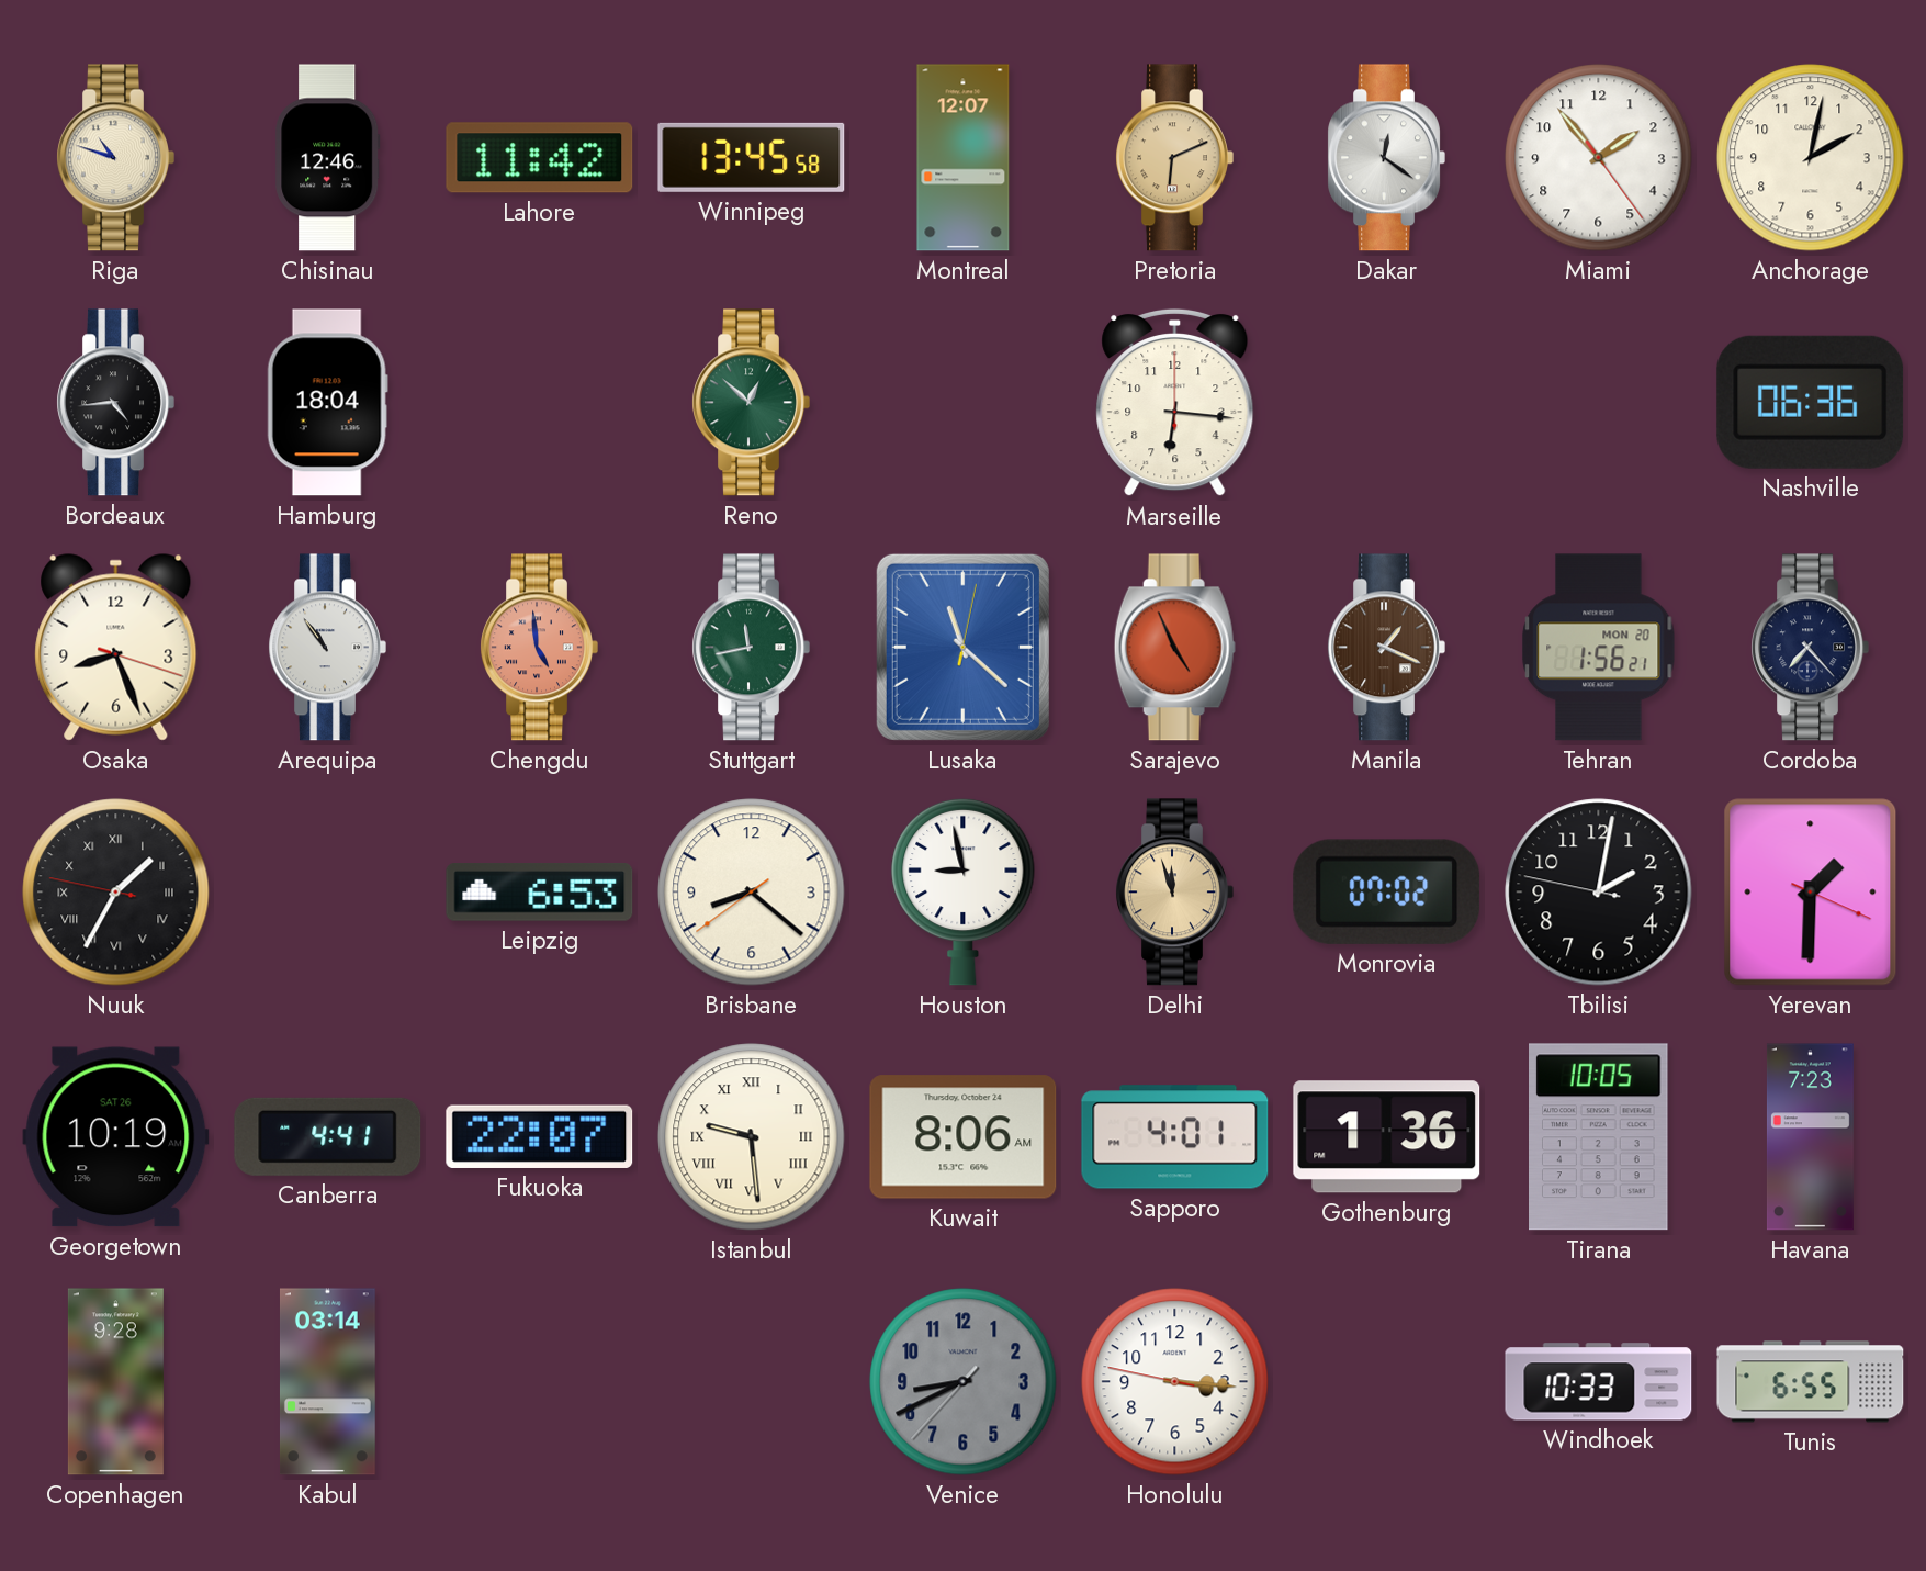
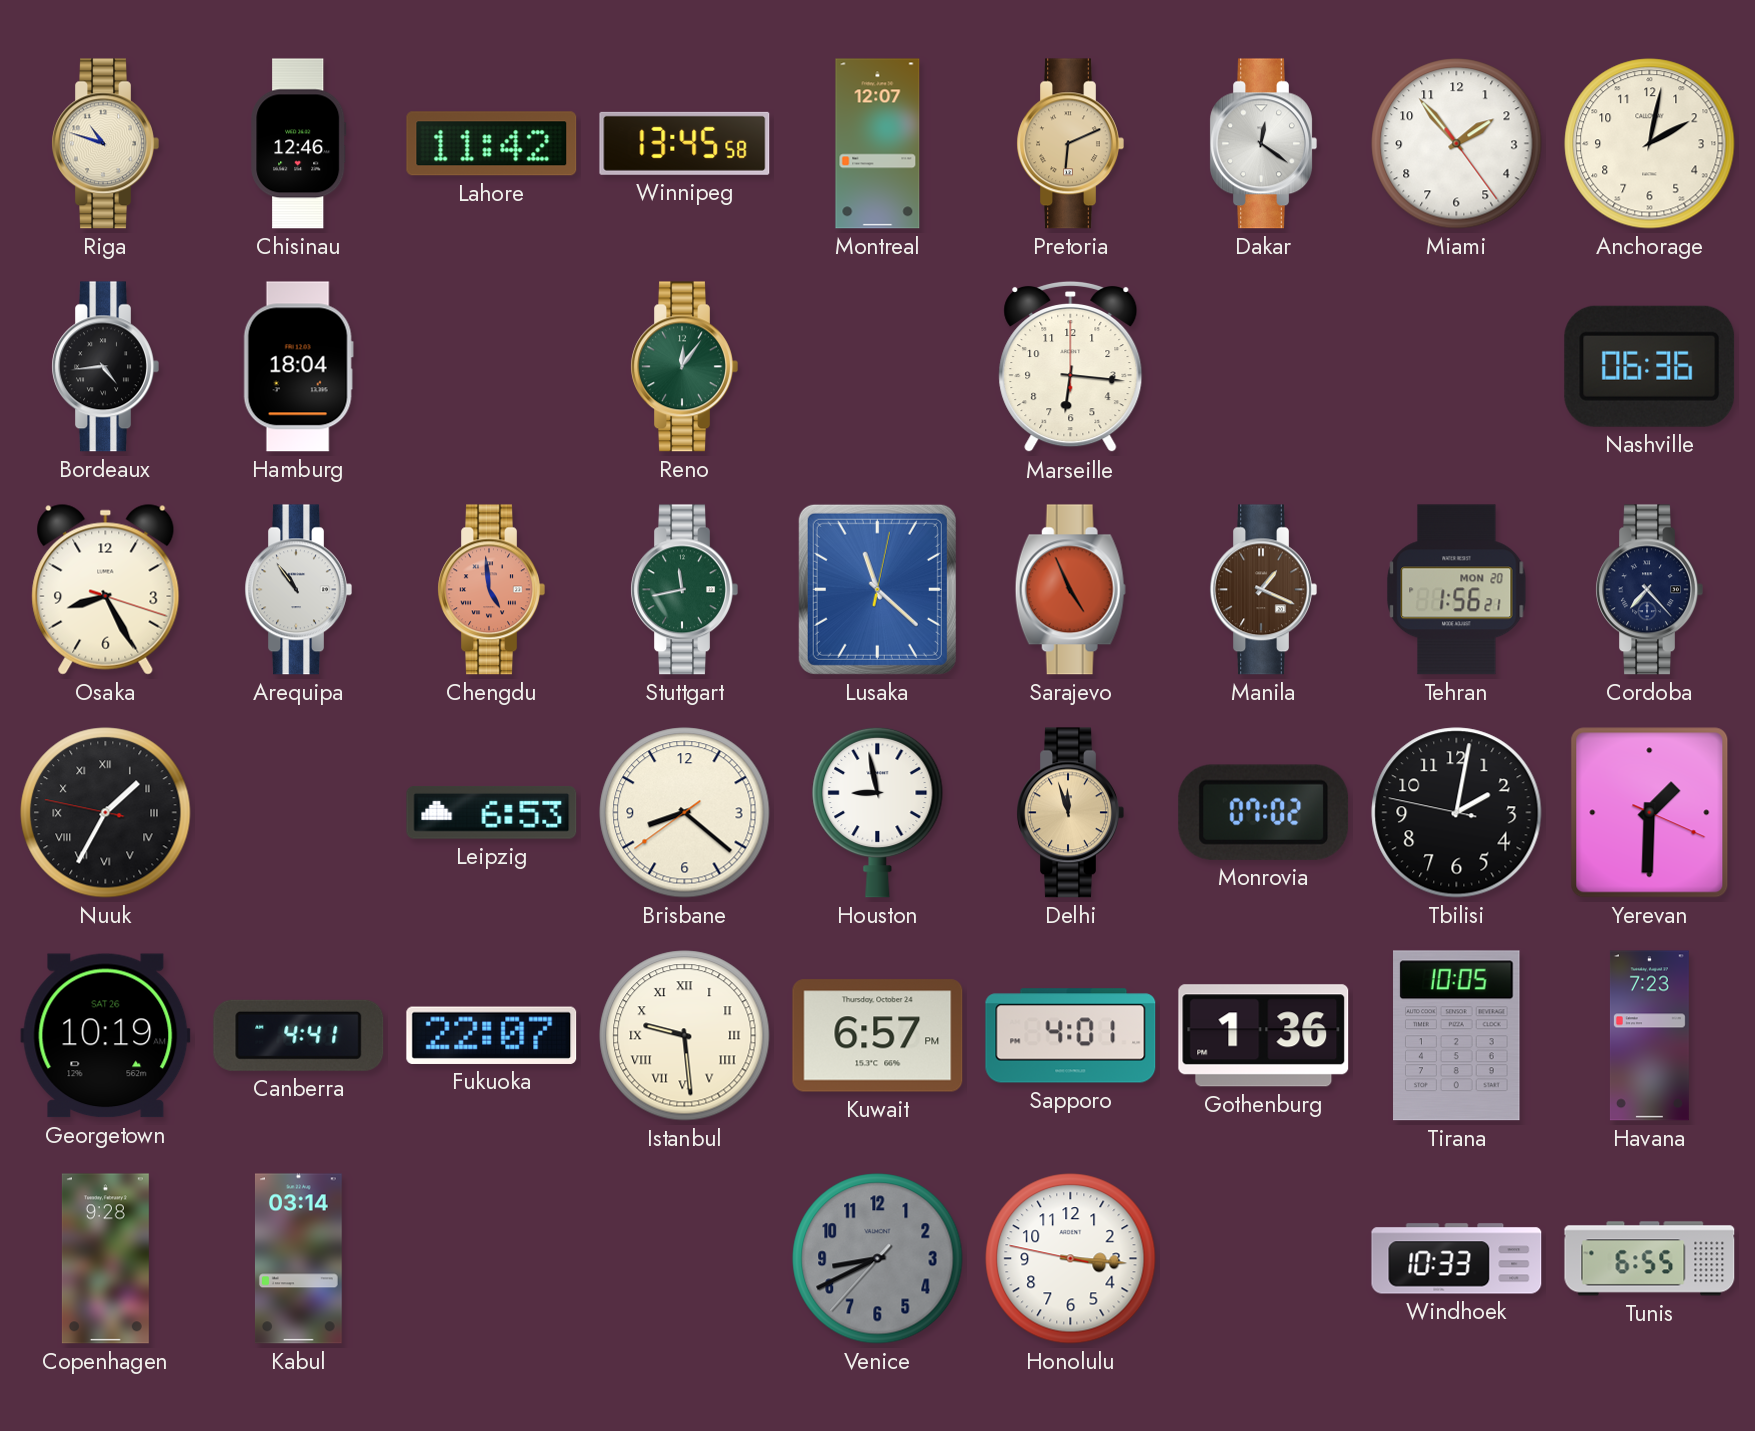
Reno: 12:52 -> 12:06 (684, 367)
Osaka: 8:26 -> 8:25 (106, 589)
Kuwait: 8:06 -> 6:57 (878, 1036)
